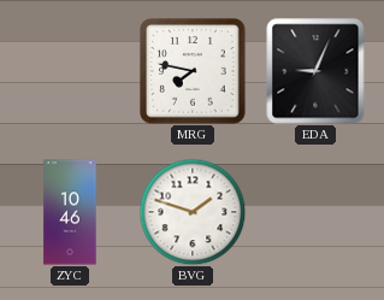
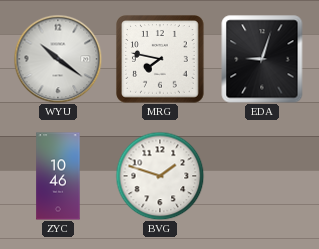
WYU: none -> 10:21 (58, 59)
EDA: 9:04 -> 9:03 (262, 59)
